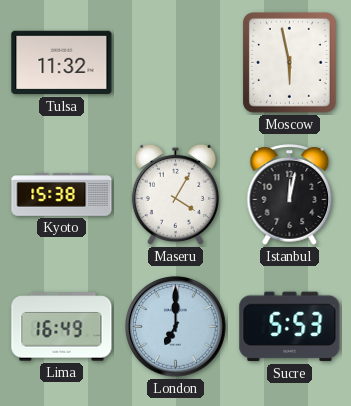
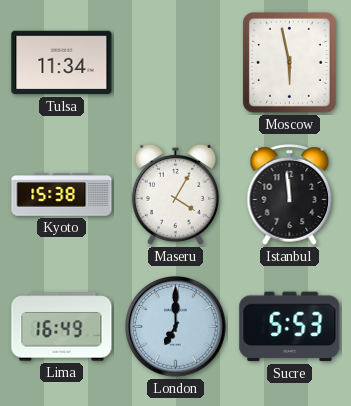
Tulsa: 11:32 -> 11:34 (62, 63)
Istanbul: 12:02 -> 11:59 (290, 195)
